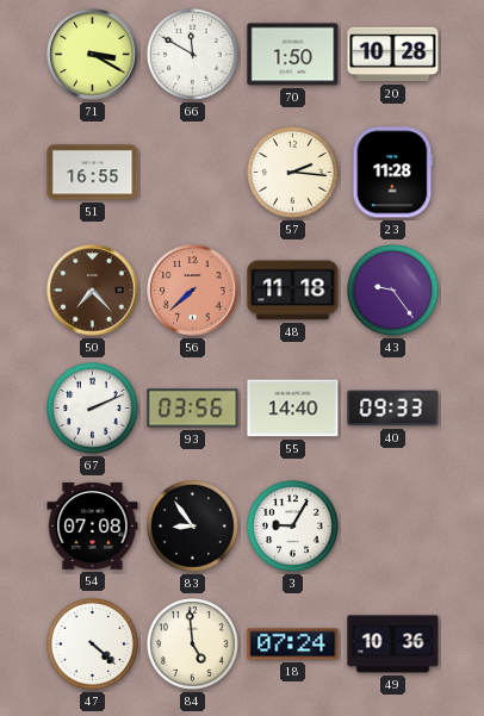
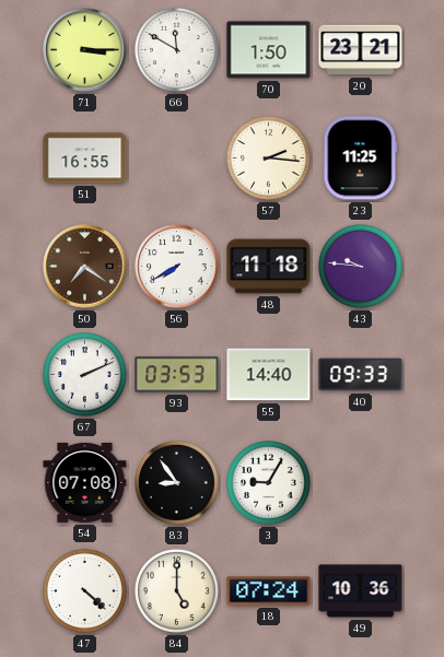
71: 3:20 -> 3:15 (85, 50)
20: 10:28 -> 23:21 (361, 50)
23: 11:28 -> 11:25 (361, 159)
50: 7:23 -> 7:21 (85, 267)
56: 7:38 -> 7:40 (177, 267)
56 dial: salmon -> white (177, 267)
43: 9:24 -> 9:46 (361, 267)
93: 03:56 -> 03:53 (177, 375)
84: 4:59 -> 5:00 (177, 591)
